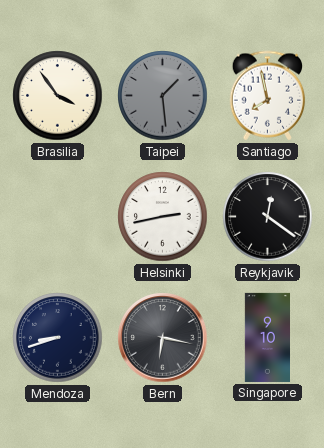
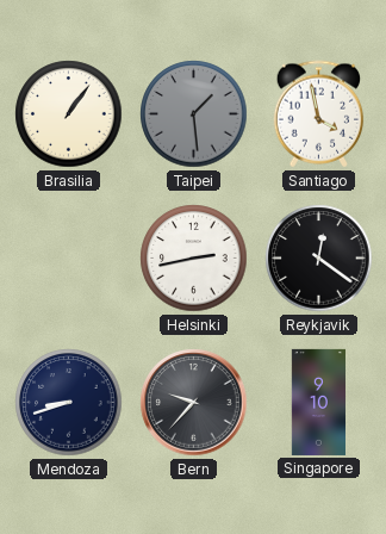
Brasilia: 3:54 -> 1:06 (69, 114)
Santiago: 7:58 -> 3:58 (319, 114)
Bern: 6:17 -> 9:37 (194, 403)
